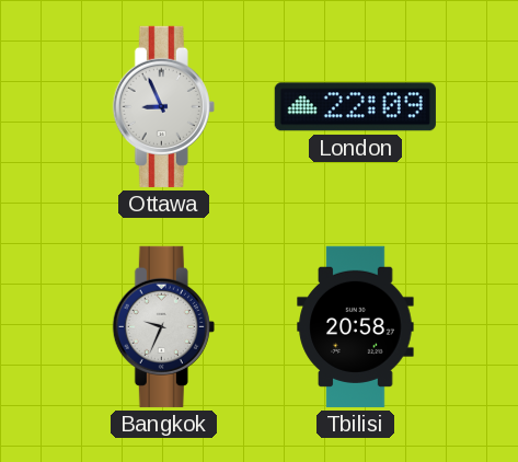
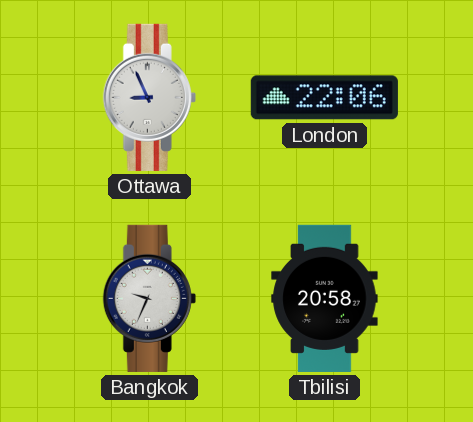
London: 22:09 -> 22:06 (324, 98)
